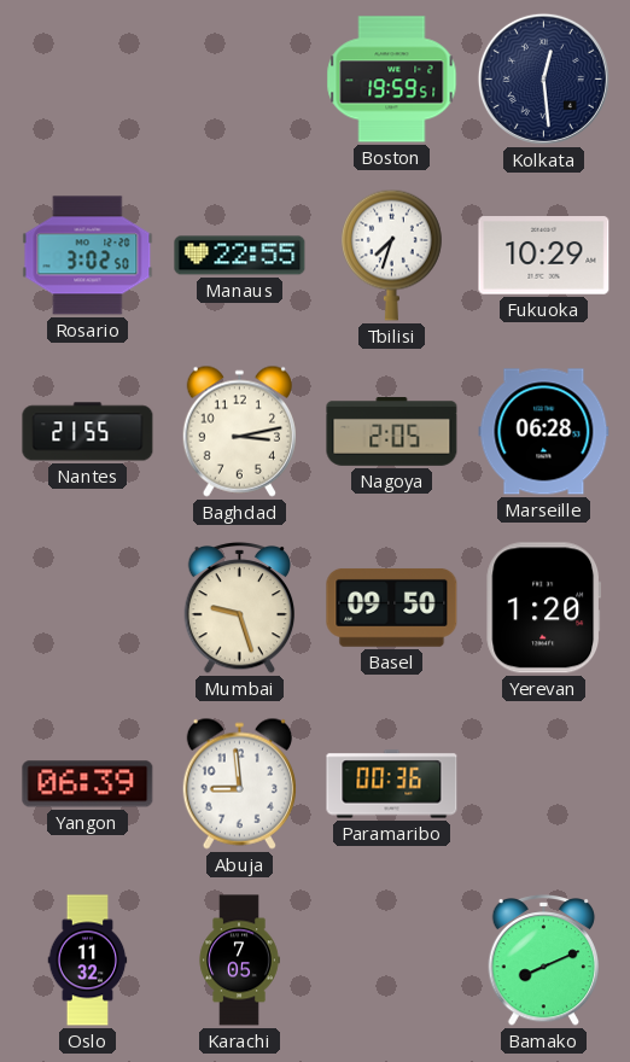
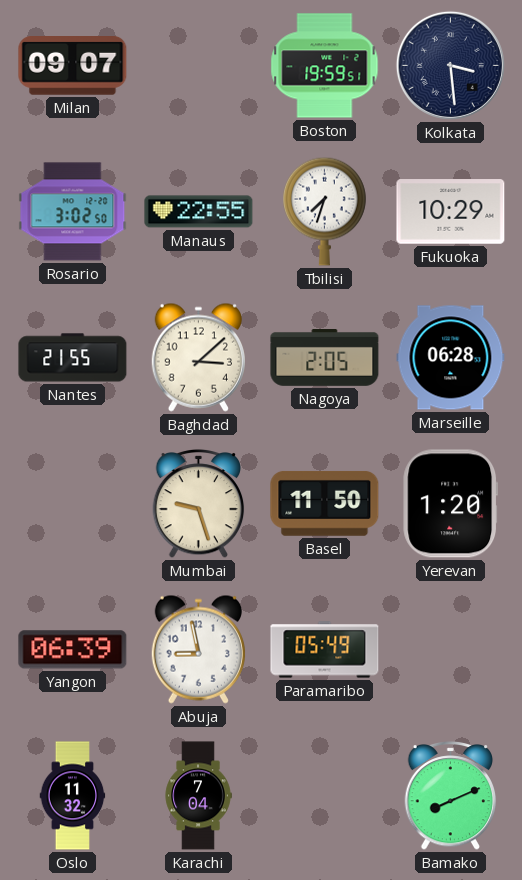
Milan: none -> 09:07 (73, 66)
Kolkata: 12:29 -> 3:29 (450, 65)
Baghdad: 3:13 -> 3:08 (198, 357)
Basel: 09:50 -> 11:50 (325, 504)
Abuja: 8:59 -> 8:58 (198, 649)
Paramaribo: 00:36 -> 05:49 (325, 650)
Karachi: 7:05 -> 7:04 (198, 796)
